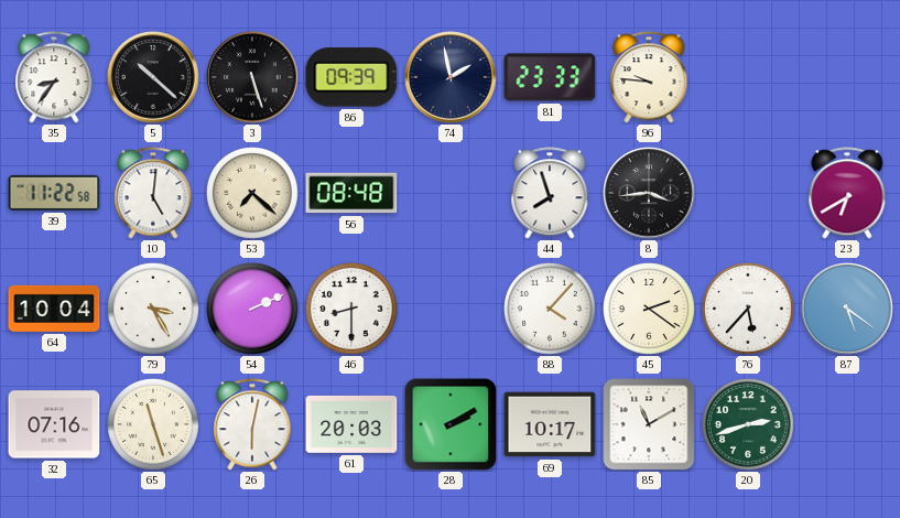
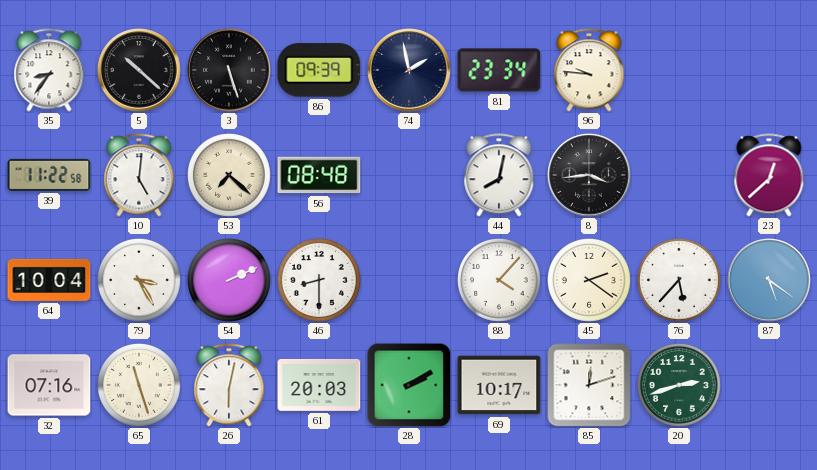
81: 23:33 -> 23:34 (499, 70)
44: 7:57 -> 8:02 (499, 175)
23: 6:40 -> 12:38 (769, 175)
85: 11:10 -> 12:12 (589, 385)
